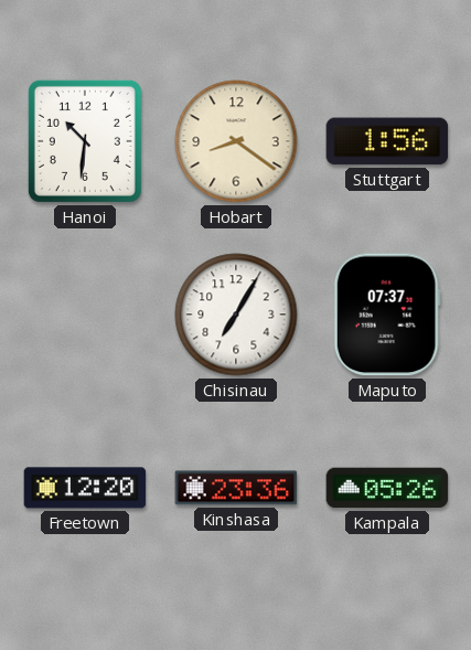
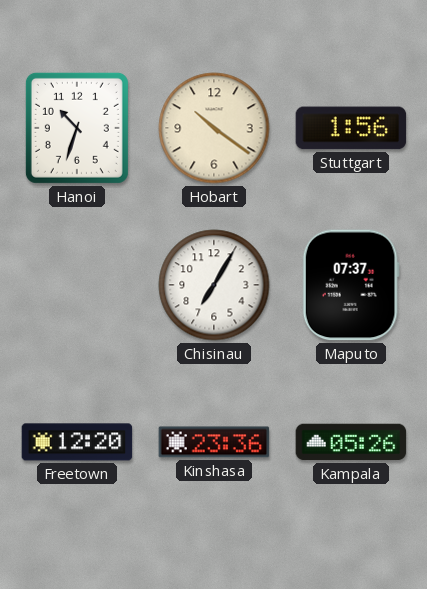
Hanoi: 10:31 -> 10:33 (77, 128)
Hobart: 8:21 -> 10:21 (214, 128)
